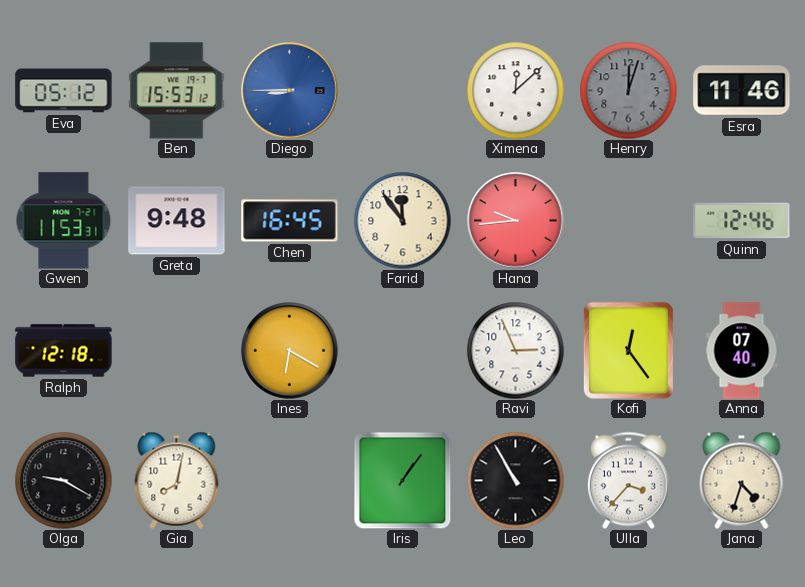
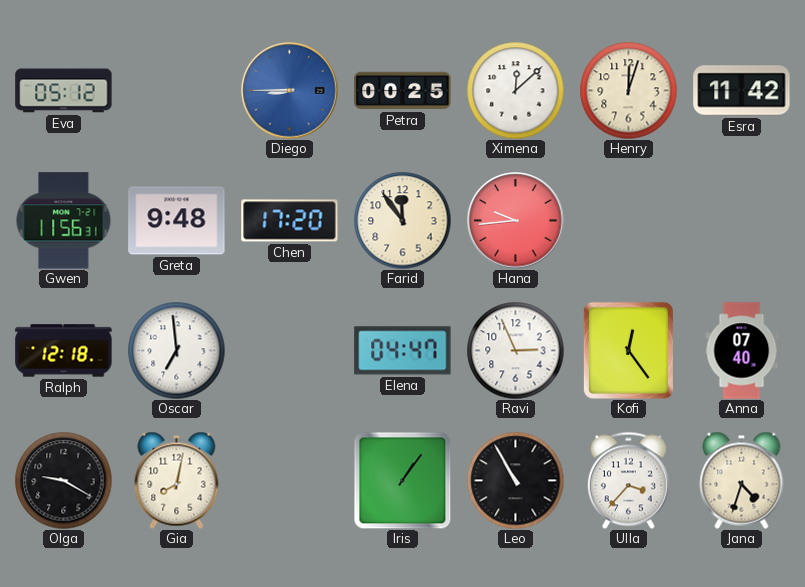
Ben: 15:53 -> none (177, 91)
Petra: none -> 00:25 (403, 91)
Henry dial: grey -> cream (628, 90)
Esra: 11:46 -> 11:42 (742, 91)
Gwen: 11:53 -> 11:56 (64, 221)
Chen: 16:45 -> 17:20 (290, 221)
Quinn: 12:46 -> none (742, 221)
Oscar: none -> 6:59 (176, 350)
Ines: 6:20 -> none (290, 351)
Elena: none -> 04:47 (403, 351)
